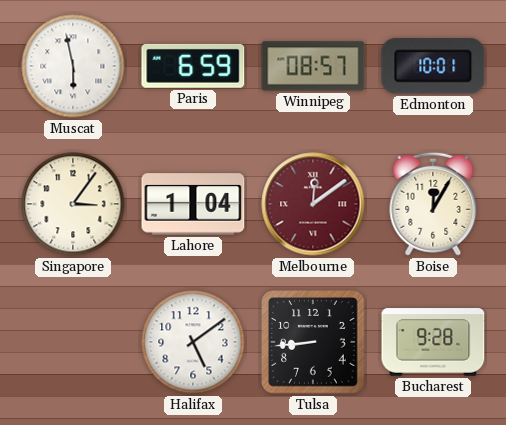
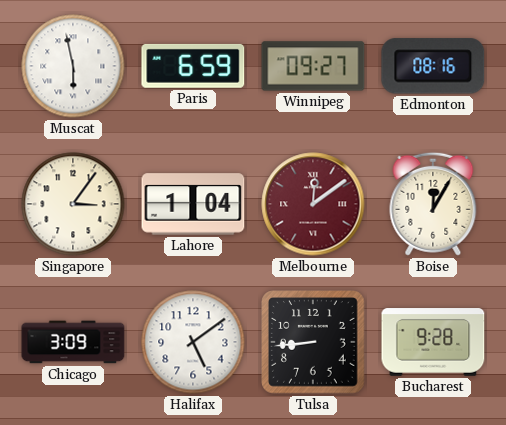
Winnipeg: 08:57 -> 09:27 (313, 66)
Edmonton: 10:01 -> 08:16 (433, 66)
Chicago: none -> 3:09 (73, 342)
